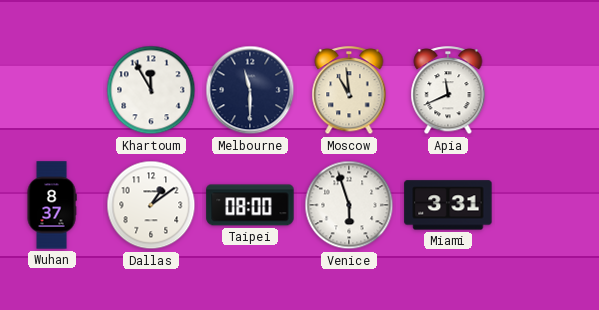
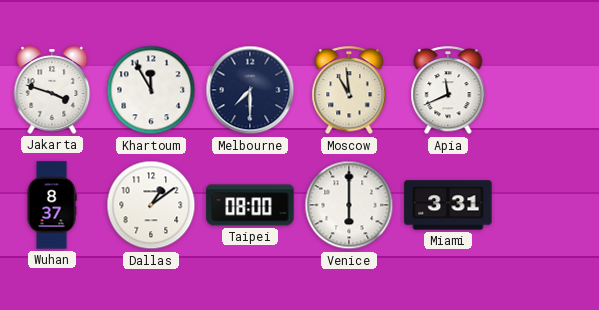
Jakarta: none -> 3:48 (52, 90)
Melbourne: 11:30 -> 7:30 (250, 90)
Venice: 5:57 -> 6:00 (349, 205)
